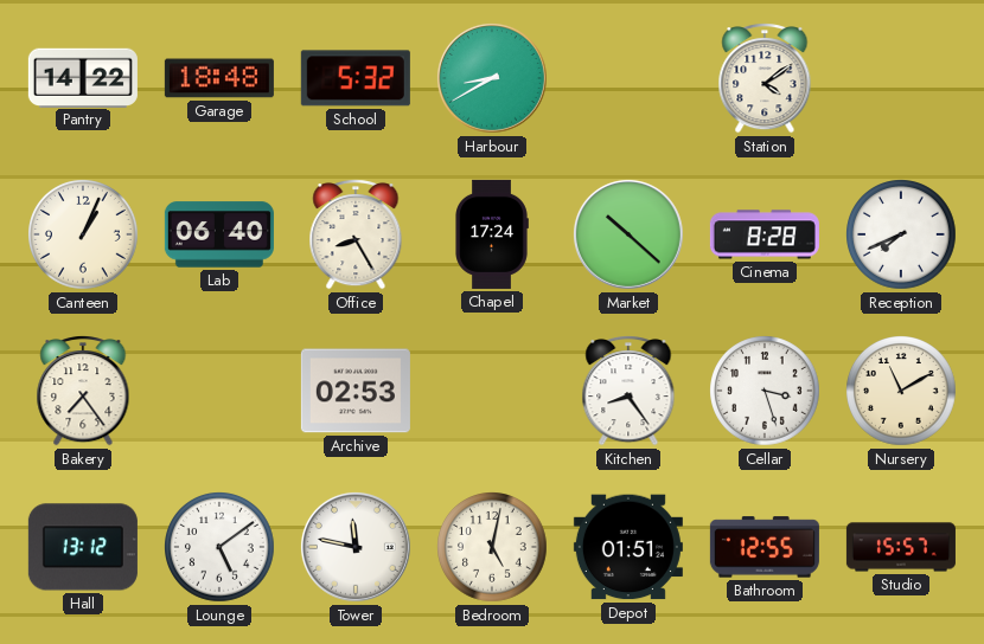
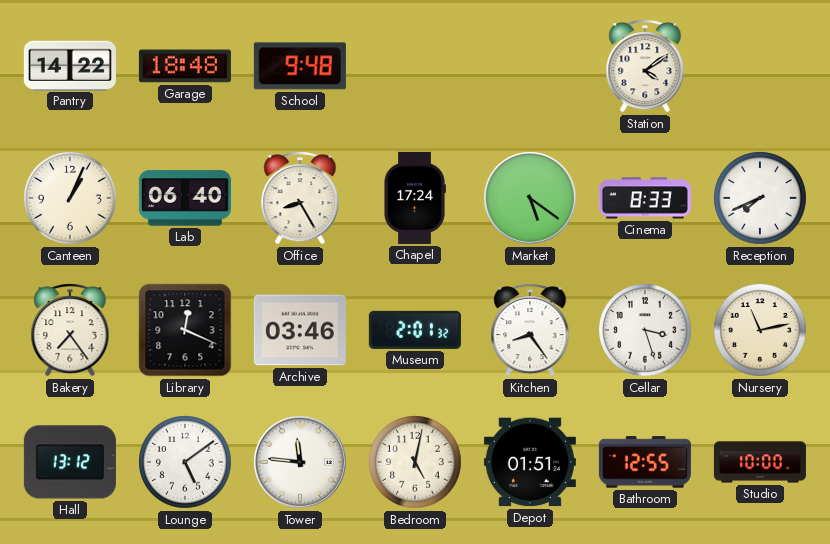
School: 5:32 -> 9:48 (300, 66)
Harbour: 8:40 -> none (492, 78)
Market: 10:22 -> 5:21 (530, 198)
Cinema: 8:28 -> 8:33 (645, 198)
Library: none -> 12:19 (185, 330)
Archive: 02:53 -> 03:46 (300, 330)
Museum: none -> 2:01 (415, 330)
Nursery: 11:10 -> 11:13 (760, 331)
Tower: 11:47 -> 11:46 (300, 462)
Studio: 15:57 -> 10:00 (760, 462)
